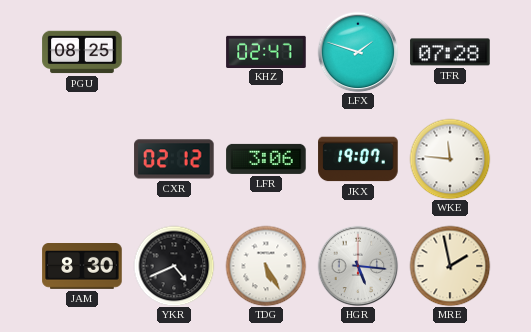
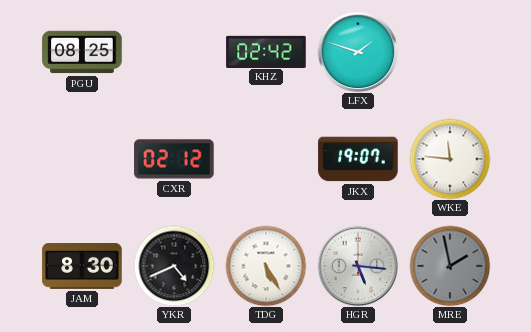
KHZ: 02:47 -> 02:42 (266, 51)
TFR: 07:28 -> none (450, 52)
LFR: 3:06 -> none (266, 159)
MRE dial: cream -> grey (450, 266)
